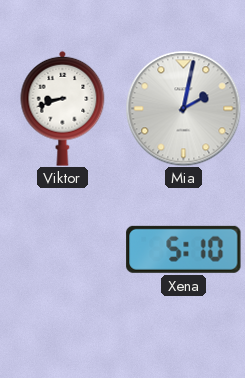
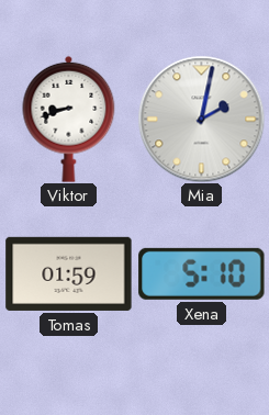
Tomas: none -> 01:59 (69, 273)
